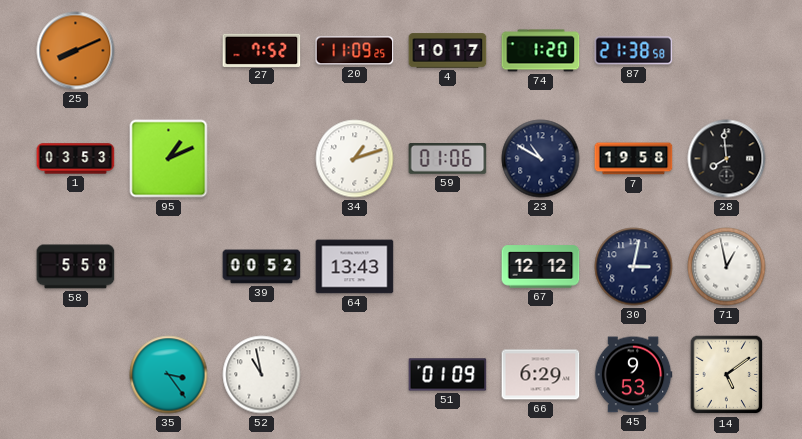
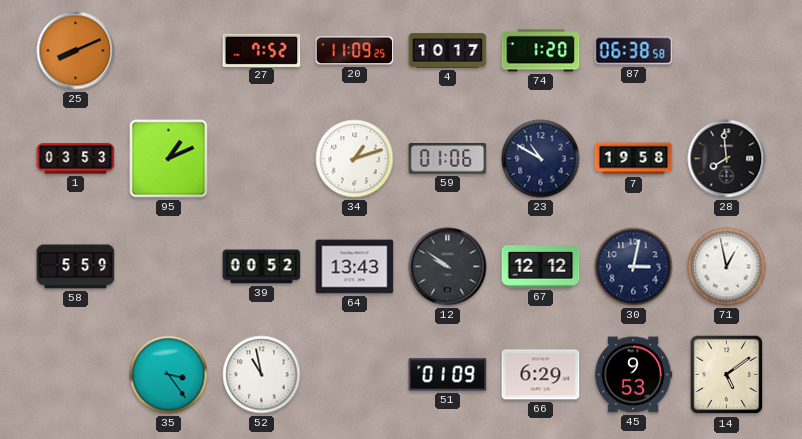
87: 21:38 -> 06:38 (634, 51)
58: 5:58 -> 5:59 (76, 267)
12: none -> 9:51 (448, 267)
